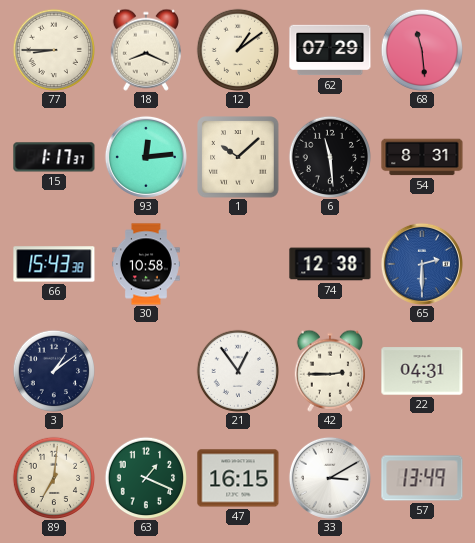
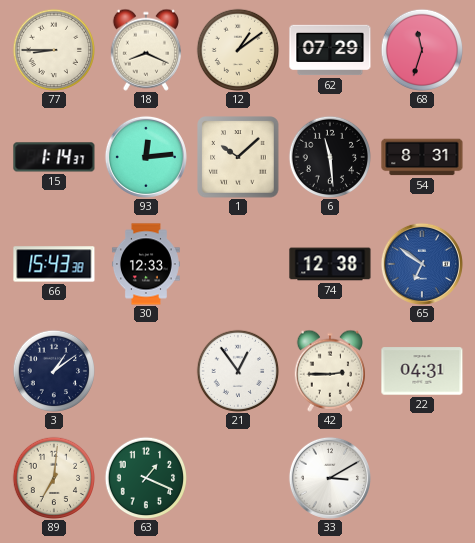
68: 11:29 -> 11:33 (421, 49)
15: 1:17 -> 1:14 (54, 157)
30: 10:58 -> 12:33 (146, 264)
65: 2:30 -> 6:51 (422, 264)
47: 16:15 -> none (238, 478)
57: 13:49 -> none (422, 478)
